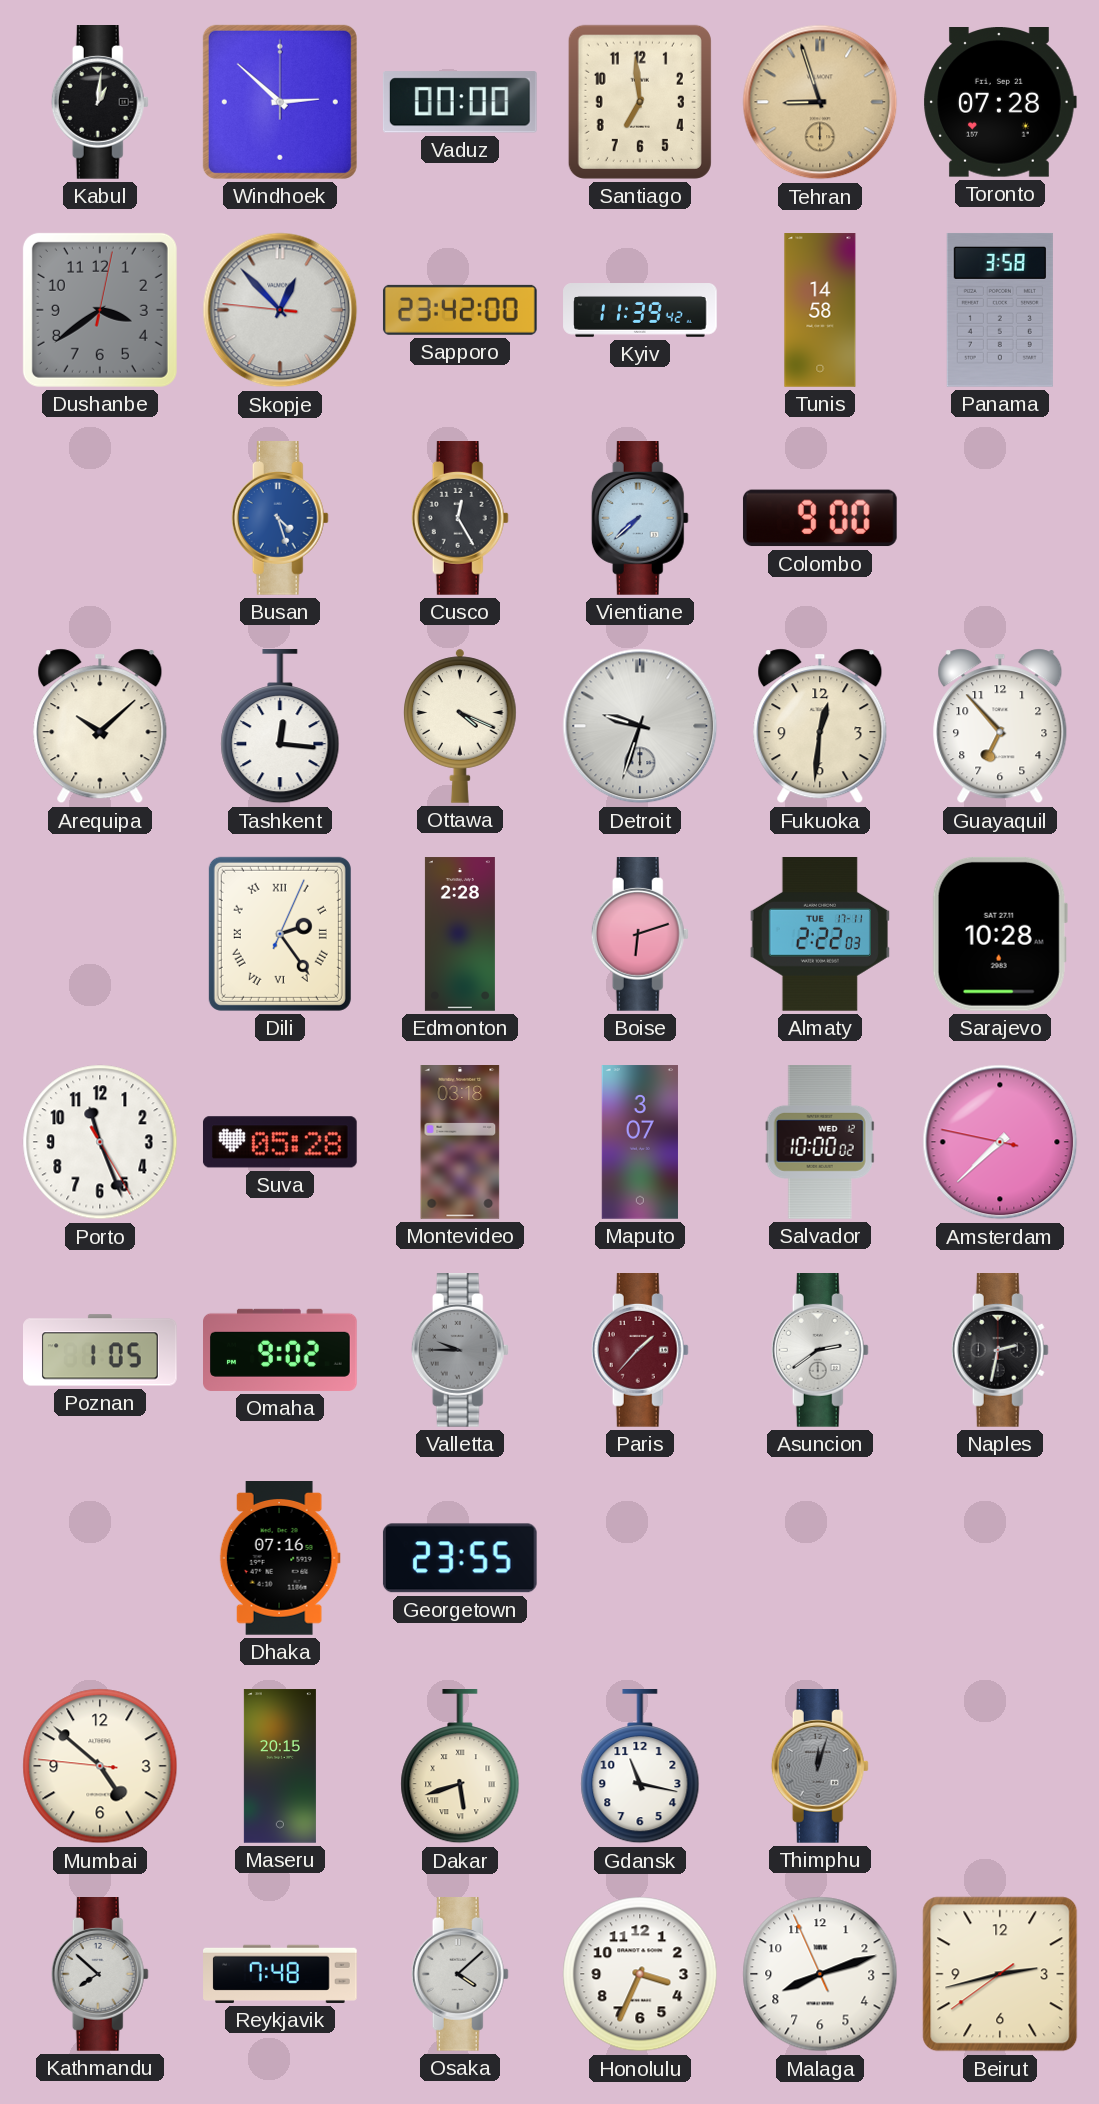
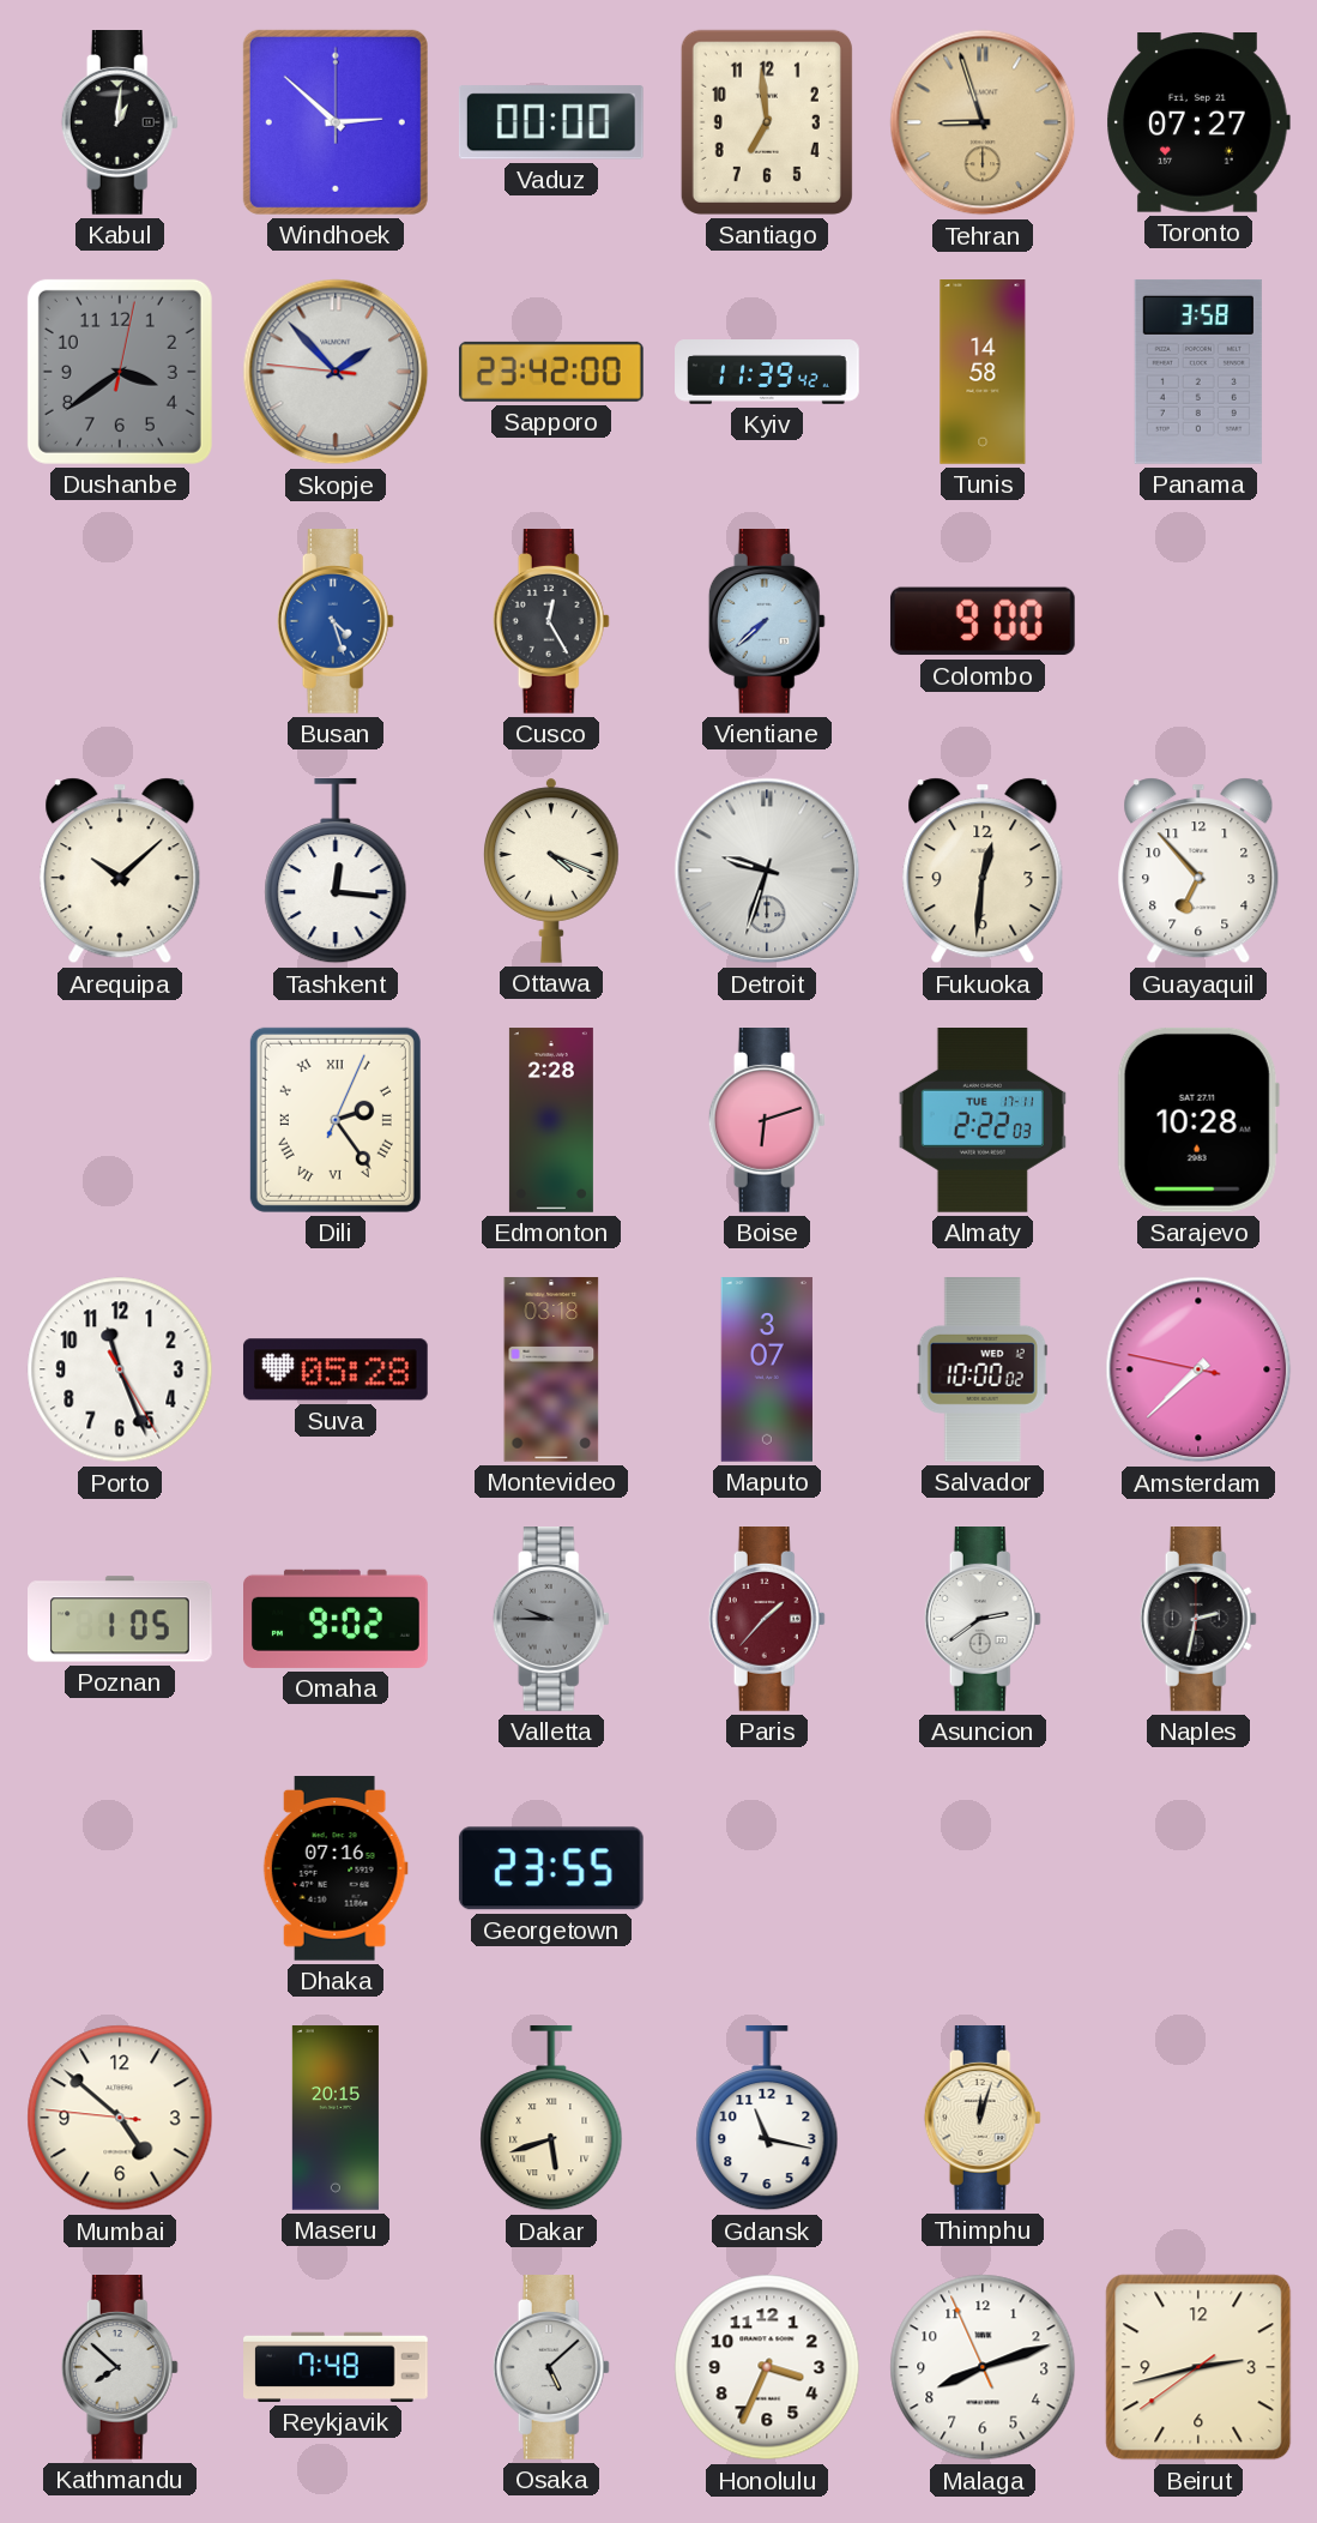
Toronto: 07:28 -> 07:27 (1198, 124)
Skopje: 12:52 -> 1:52 (336, 372)
Thimphu dial: grey -> cream (983, 2119)
Osaka: 4:08 -> 5:08 (551, 2368)
